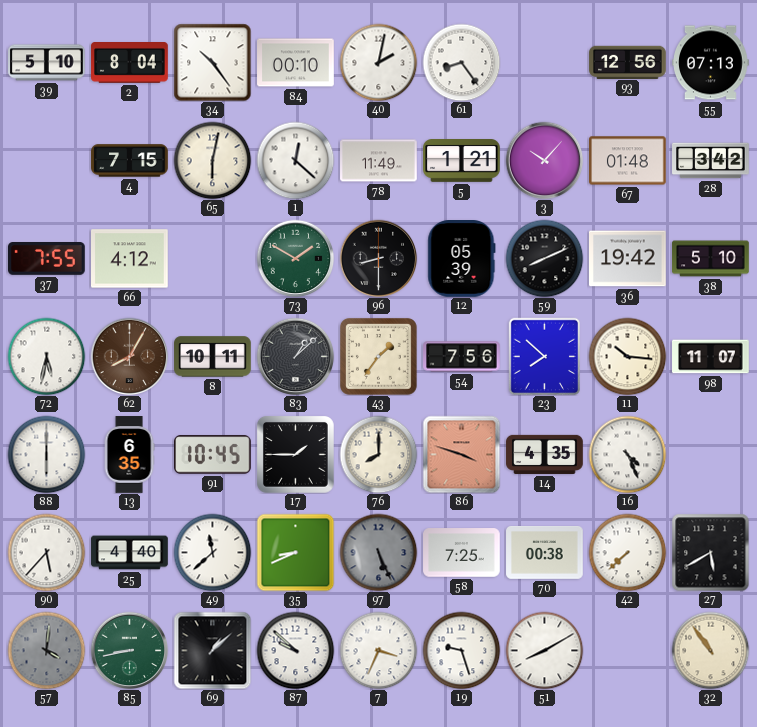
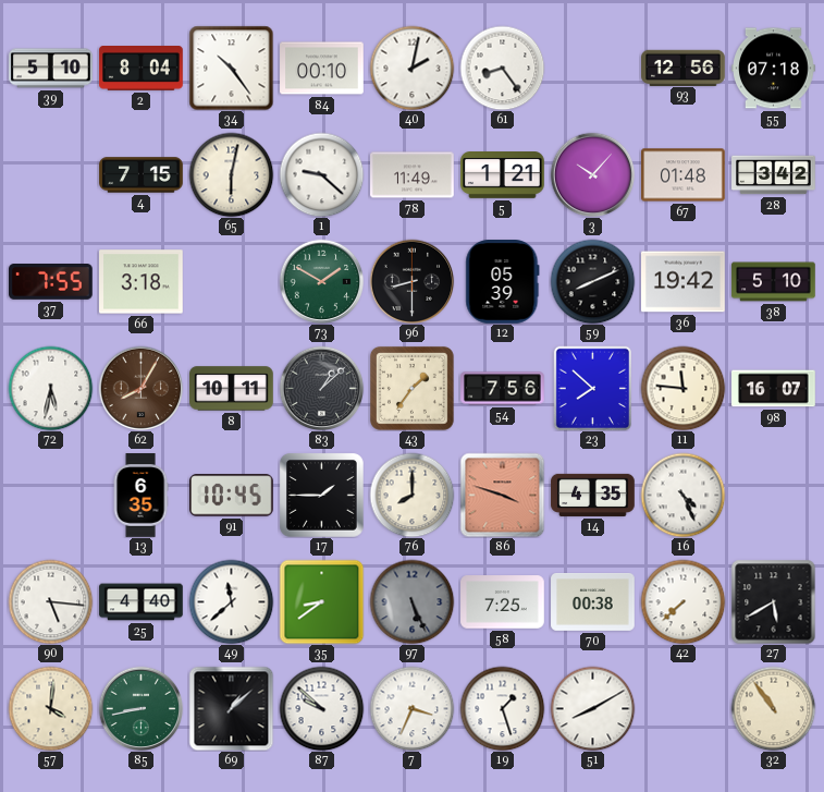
55: 07:13 -> 07:18 (774, 69)
1: 12:22 -> 9:22 (321, 174)
66: 4:12 -> 3:18 (142, 282)
11: 10:16 -> 11:46 (682, 388)
98: 11:07 -> 16:07 (774, 389)
88: 6:00 -> none (46, 454)
90: 5:37 -> 5:16 (50, 601)
35: 8:41 -> 8:39 (321, 601)
57 dial: grey -> cream (50, 708)
19: 9:27 -> 1:27 (502, 708)
